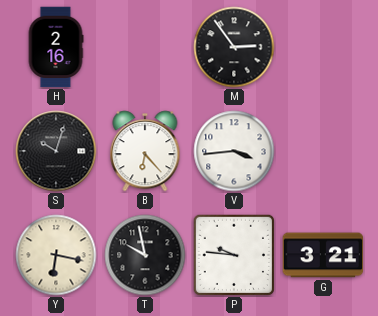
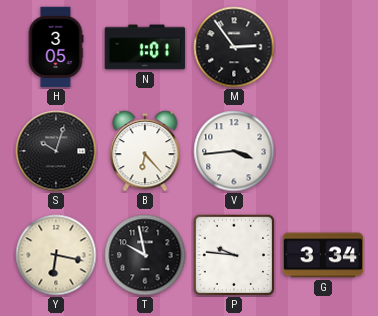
H: 2:16 -> 3:05 (56, 47)
N: none -> 1:01 (145, 47)
G: 3:21 -> 3:34 (323, 255)
